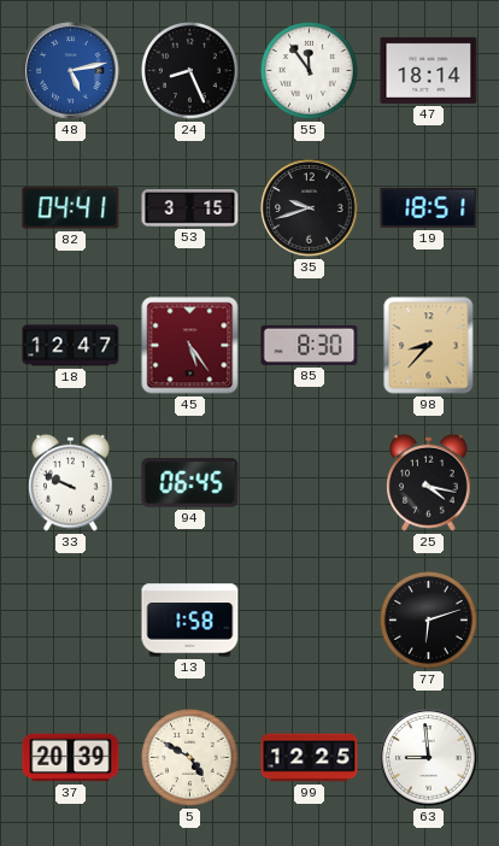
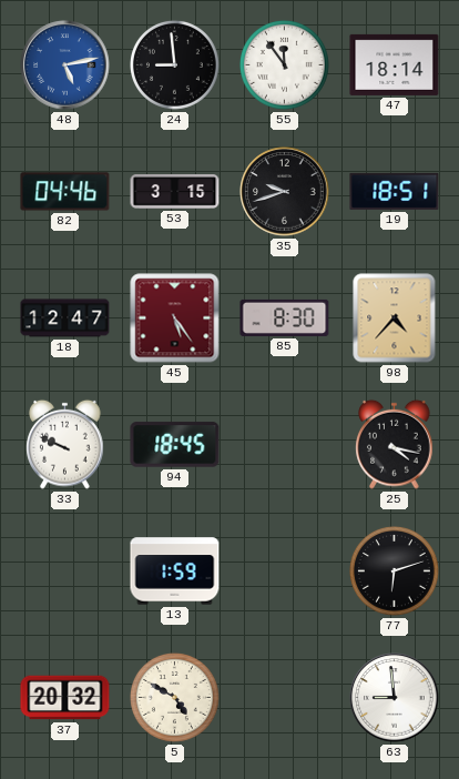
24: 8:26 -> 8:59 (175, 65)
82: 04:41 -> 04:46 (65, 192)
98: 8:37 -> 4:37 (395, 318)
94: 06:45 -> 18:45 (175, 445)
13: 1:58 -> 1:59 (175, 571)
37: 20:39 -> 20:32 (65, 698)
99: 12:25 -> none (310, 758)
